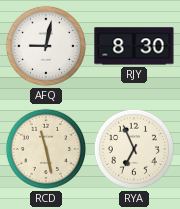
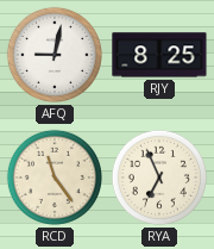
RJY: 8:30 -> 8:25 (159, 55)
RCD: 11:28 -> 11:24 (55, 178)
